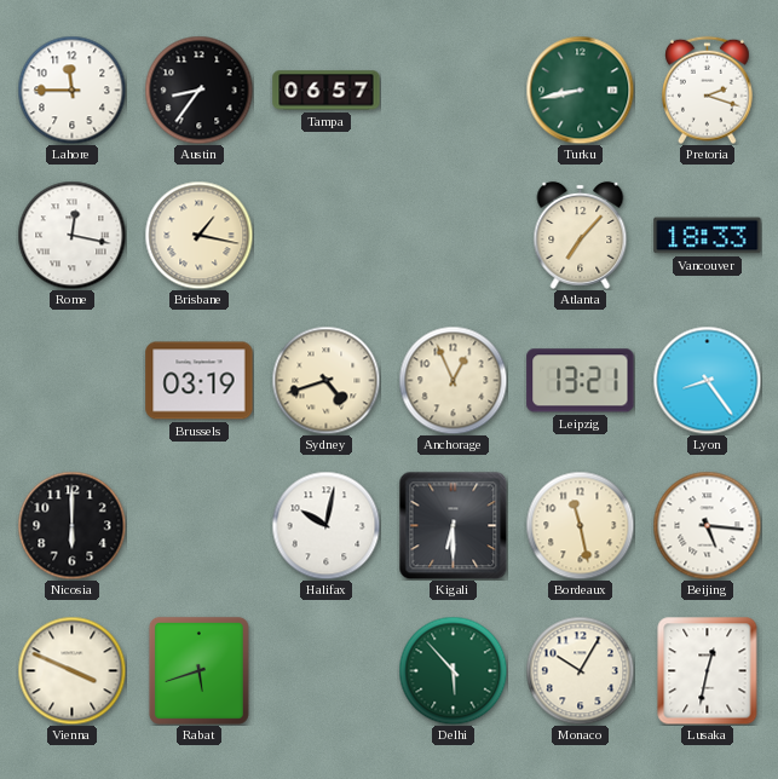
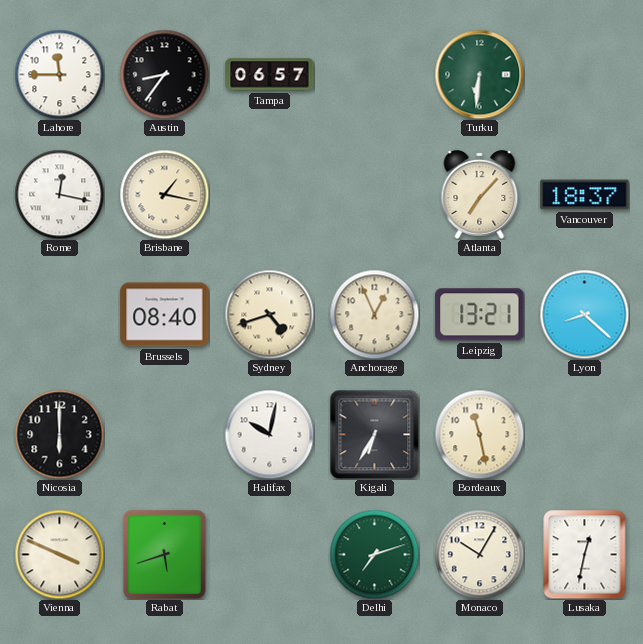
Turku: 8:43 -> 6:31 (479, 74)
Pretoria: 2:18 -> none (708, 90)
Vancouver: 18:33 -> 18:37 (585, 195)
Brussels: 03:19 -> 08:40 (165, 315)
Lyon: 8:24 -> 8:22 (584, 314)
Kigali: 6:30 -> 6:35 (374, 434)
Beijing: 5:16 -> none (707, 525)
Delhi: 5:53 -> 7:12 (374, 554)
